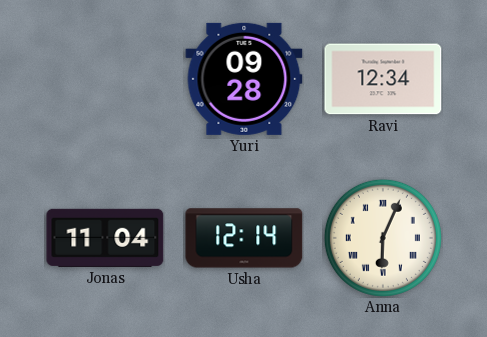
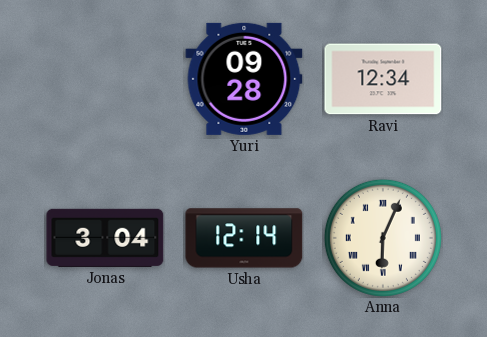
Jonas: 11:04 -> 3:04 (105, 238)
